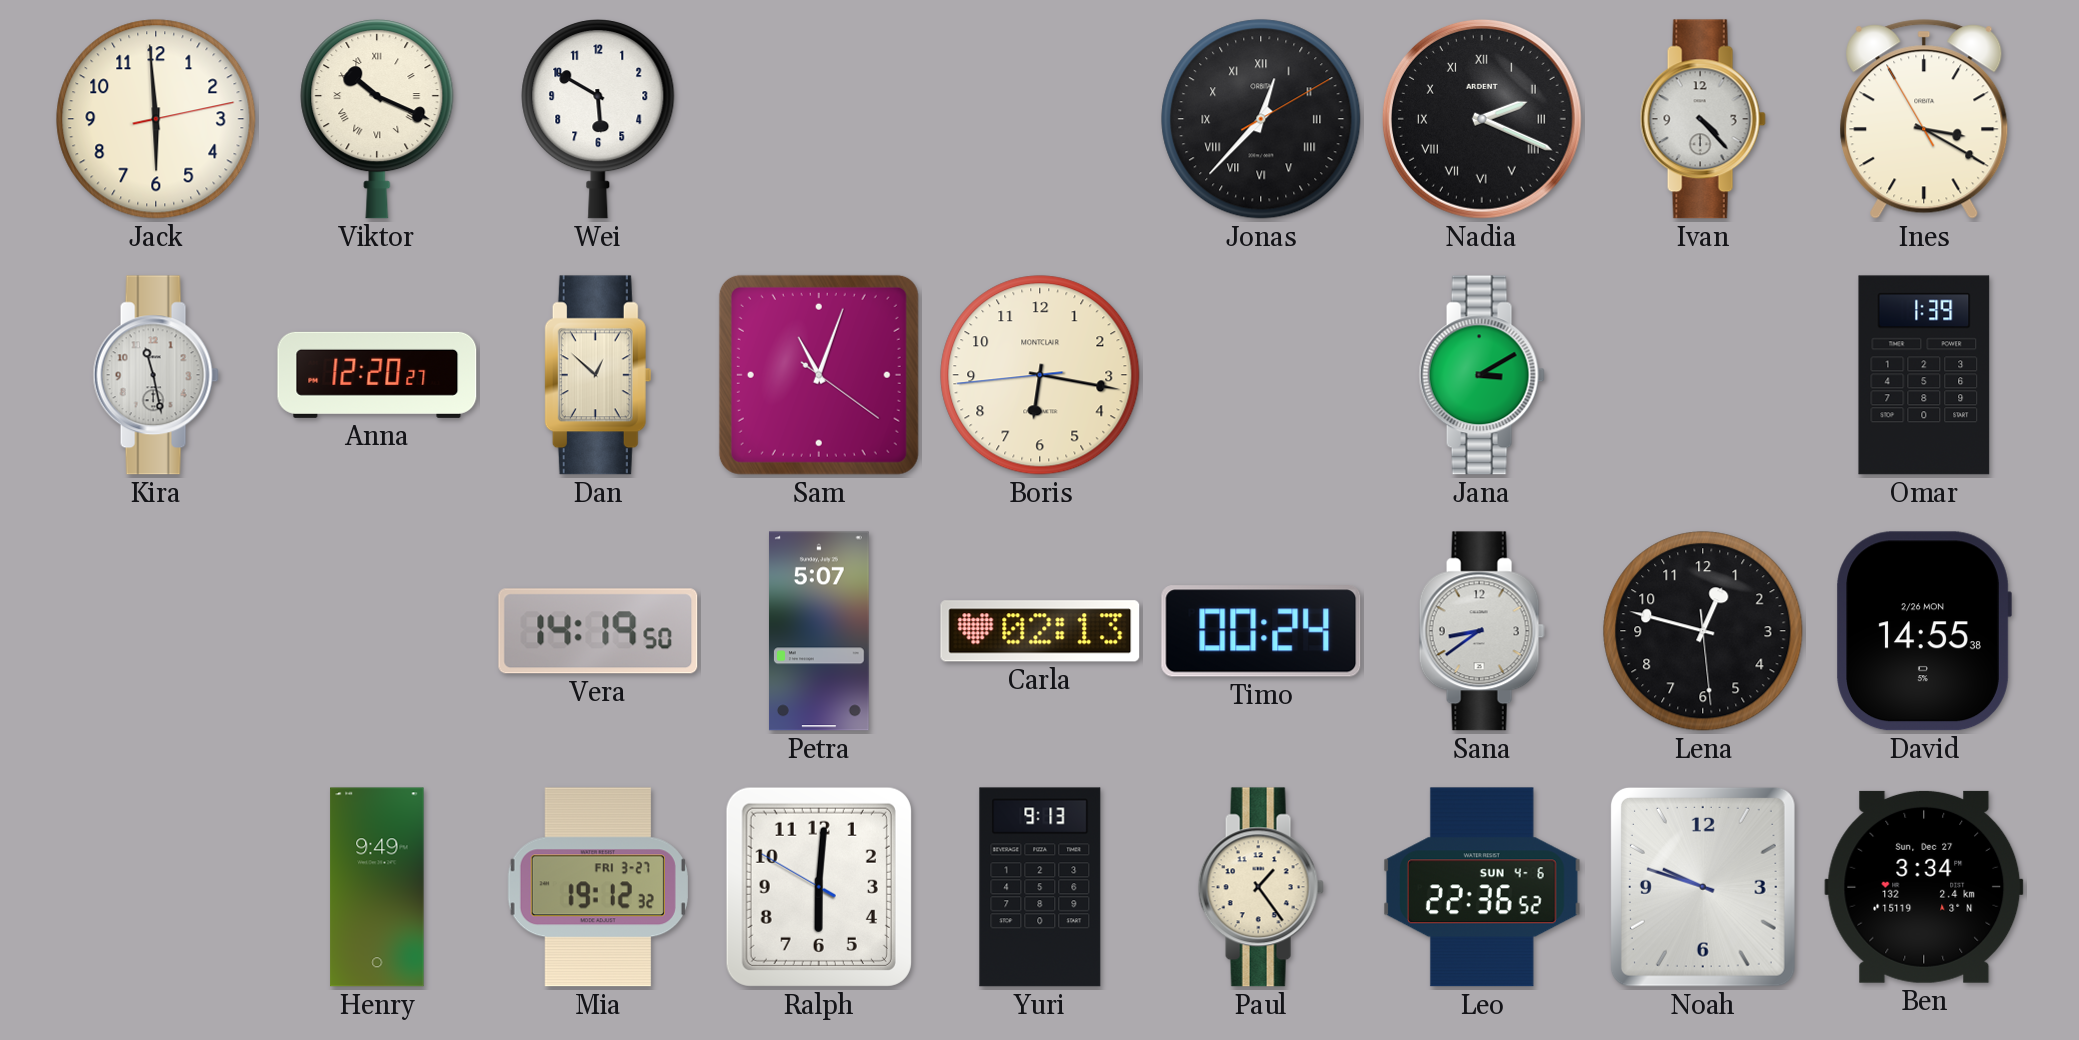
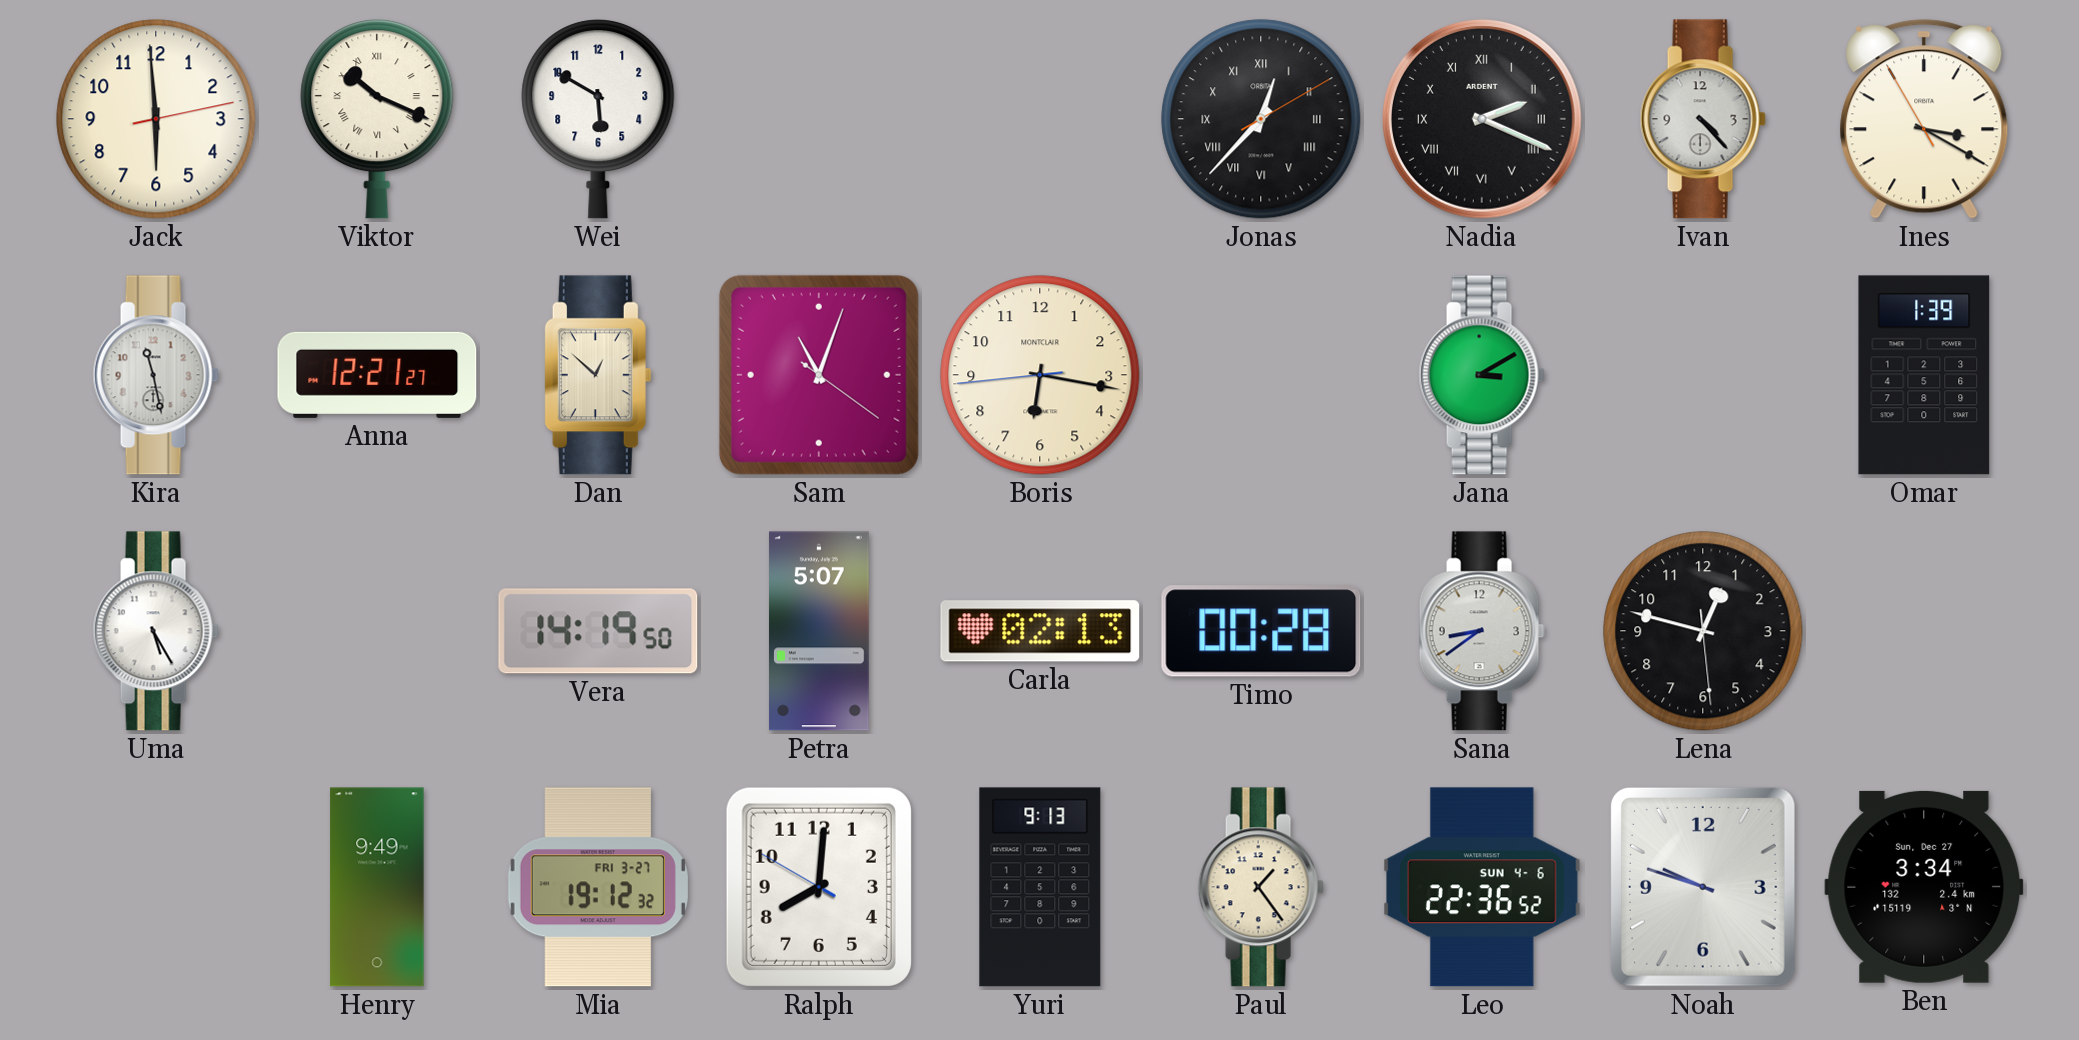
Anna: 12:20 -> 12:21 (377, 375)
Uma: none -> 5:25 (156, 631)
Timo: 00:24 -> 00:28 (1261, 631)
David: 14:55 -> none (1924, 631)
Ralph: 6:00 -> 8:00 (819, 887)
